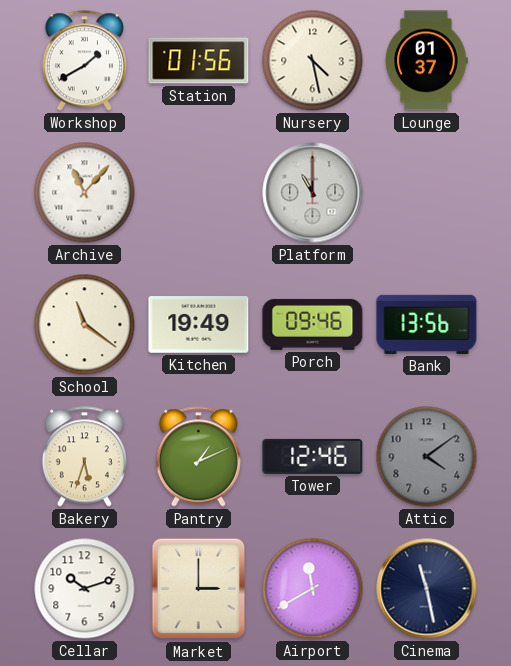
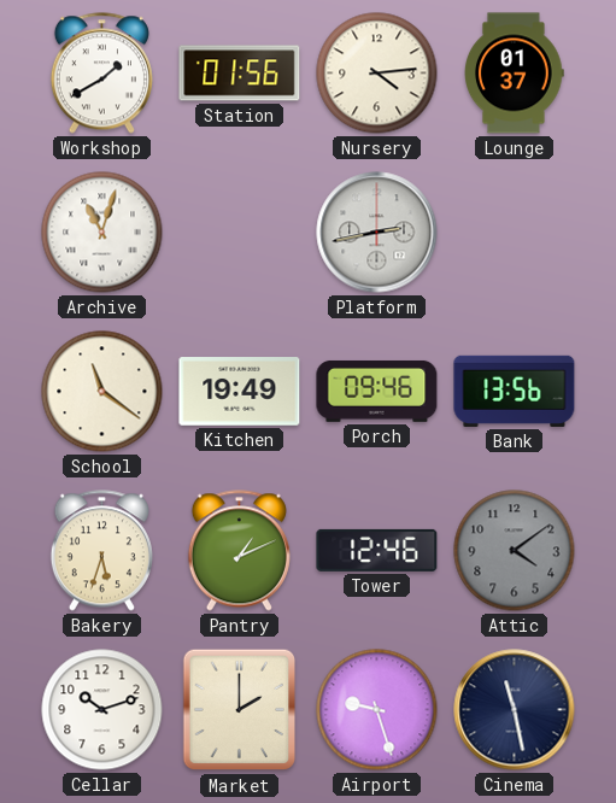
Nursery: 4:28 -> 4:14 (377, 74)
Archive: 11:07 -> 11:03 (102, 233)
Platform: 11:00 -> 2:43 (377, 233)
Market: 3:00 -> 2:00 (239, 710)
Airport: 11:40 -> 9:27 (377, 710)
